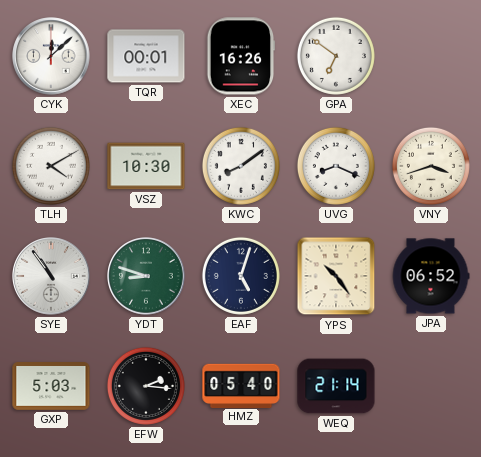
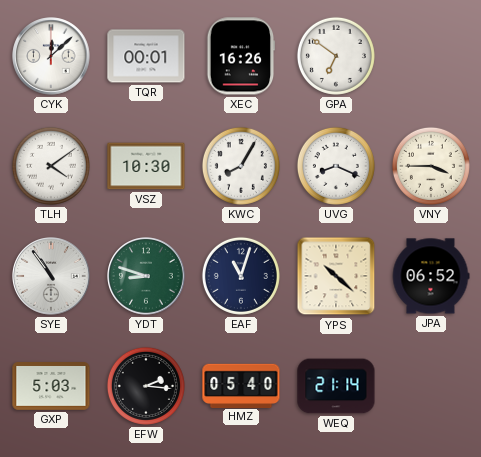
TLH: 4:10 -> 4:09 (51, 166)
KWC: 8:09 -> 8:05 (241, 166)
VNY: 3:42 -> 3:45 (431, 166)
EAF: 5:03 -> 11:03 (241, 276)
YPS: 10:24 -> 10:22 (336, 276)
